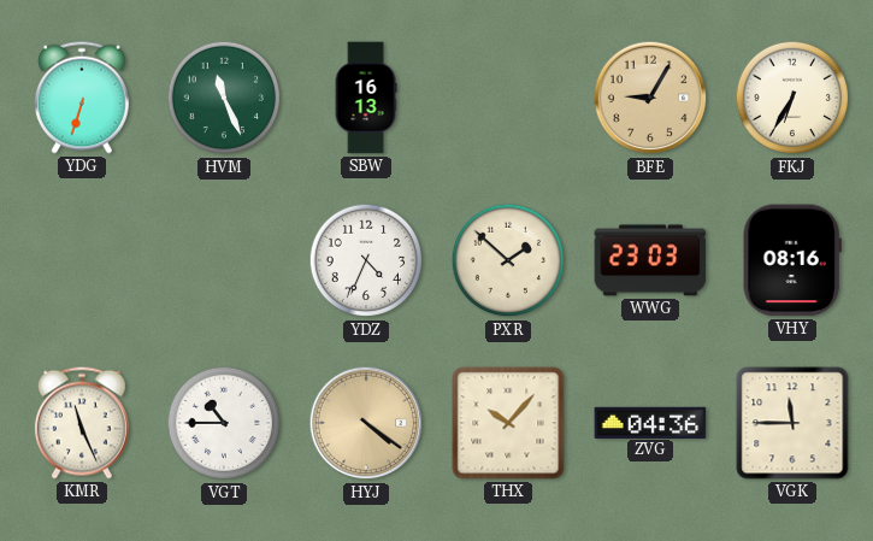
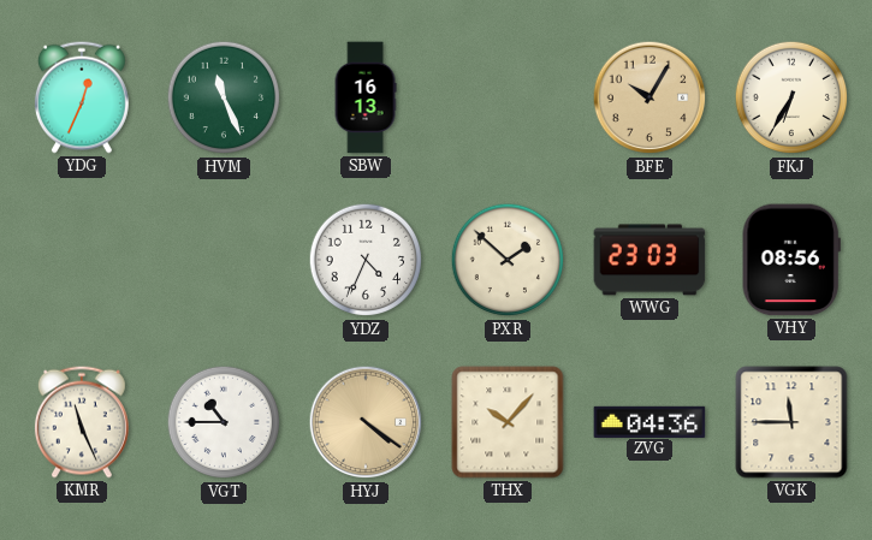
YDG: 6:33 -> 12:34 (82, 97)
BFE: 9:05 -> 10:05 (649, 97)
VHY: 08:16 -> 08:56 (791, 260)
